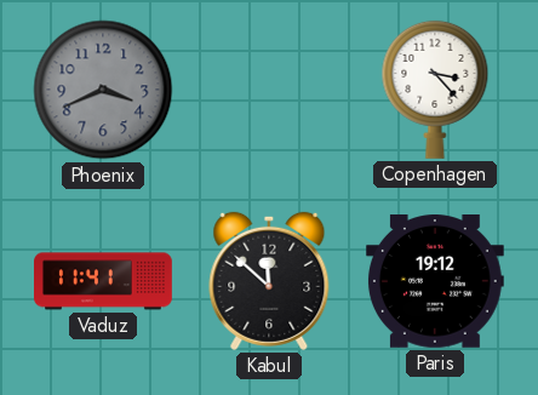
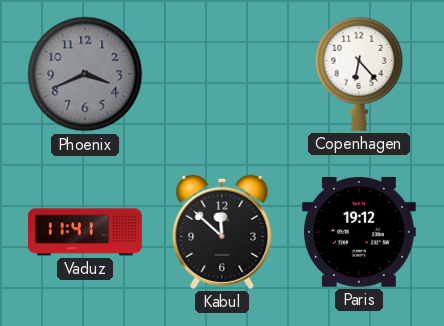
Copenhagen: 3:23 -> 6:23 (359, 74)
